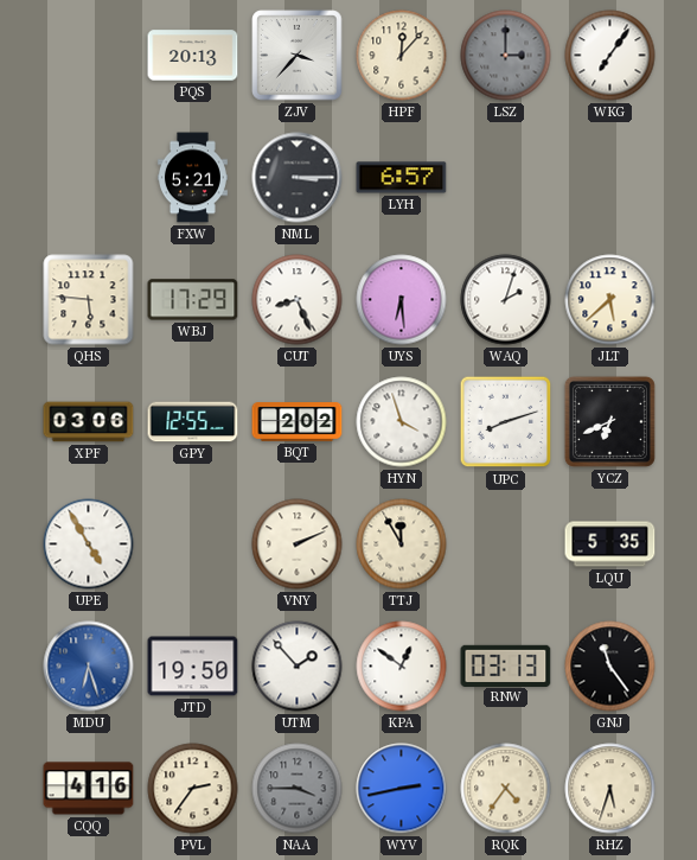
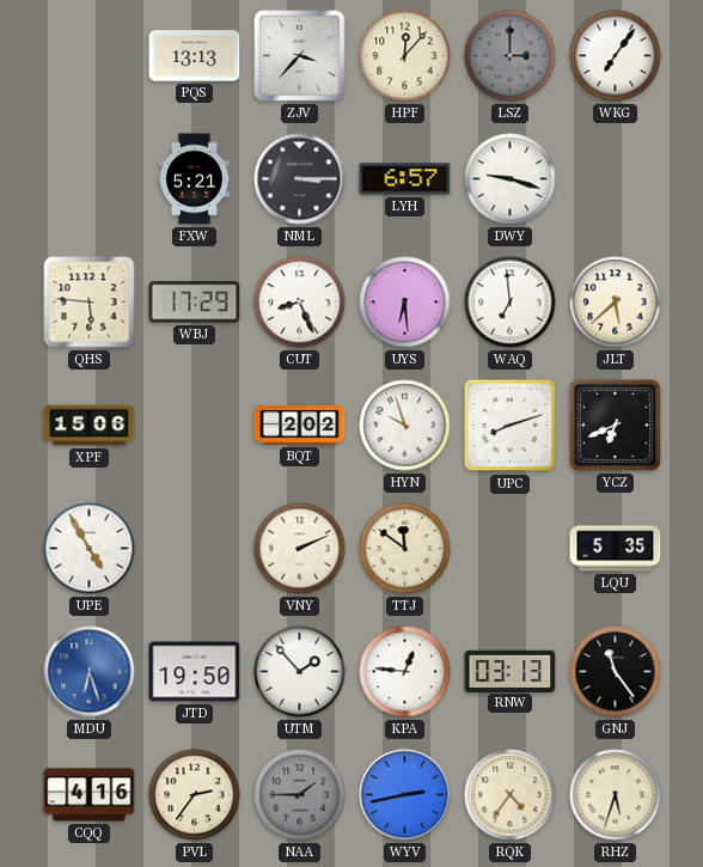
PQS: 20:13 -> 13:13 (195, 56)
DWY: none -> 9:18 (511, 179)
WAQ: 2:03 -> 6:59 (511, 303)
XPF: 03:06 -> 15:06 (90, 426)
GPY: 12:55 -> none (193, 422)
HYN: 3:57 -> 9:57 (405, 426)
TTJ: 11:55 -> 11:51 (405, 549)
KPA: 12:51 -> 12:46 (405, 672)
NAA: 3:45 -> 1:45 (300, 795)
